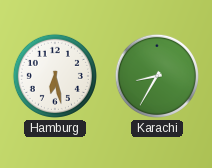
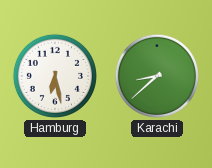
Karachi: 8:35 -> 8:38 (157, 76)
